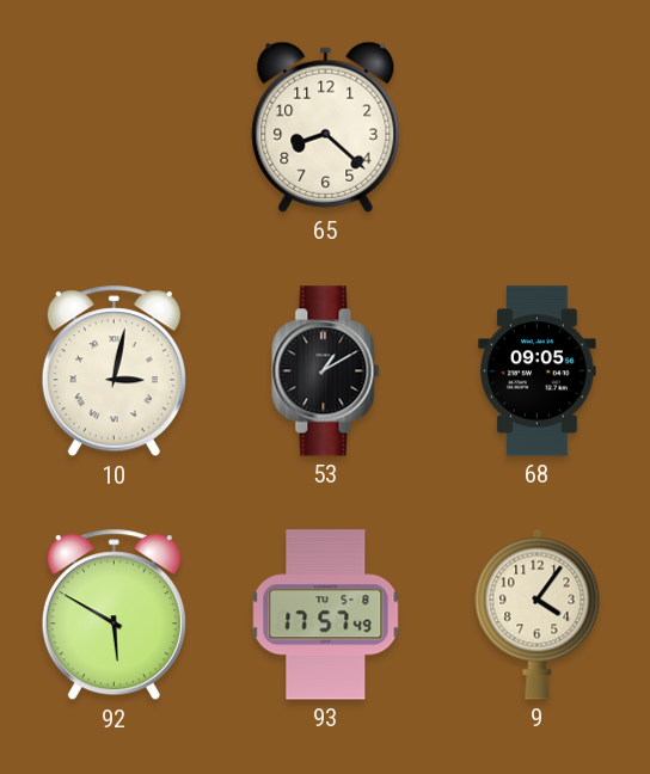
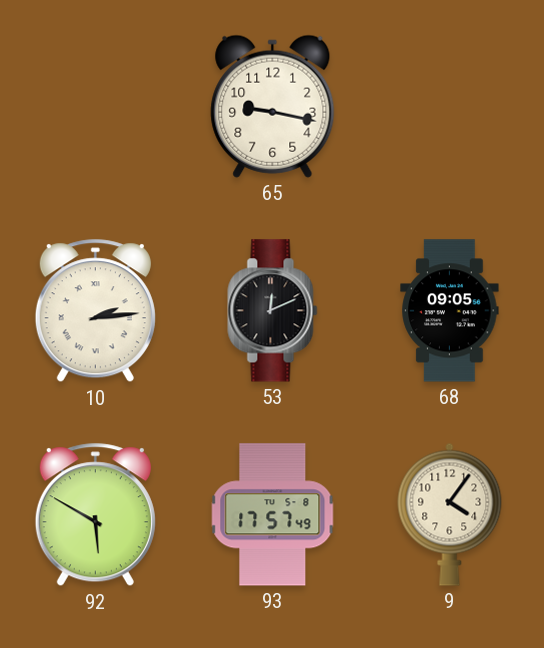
65: 8:22 -> 9:17 (273, 106)
10: 3:02 -> 2:14 (95, 311)
53: 1:10 -> 12:11 (273, 311)
